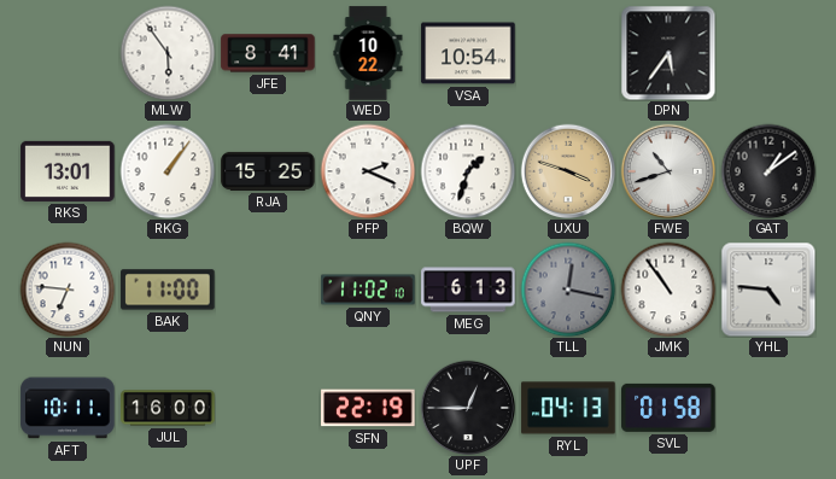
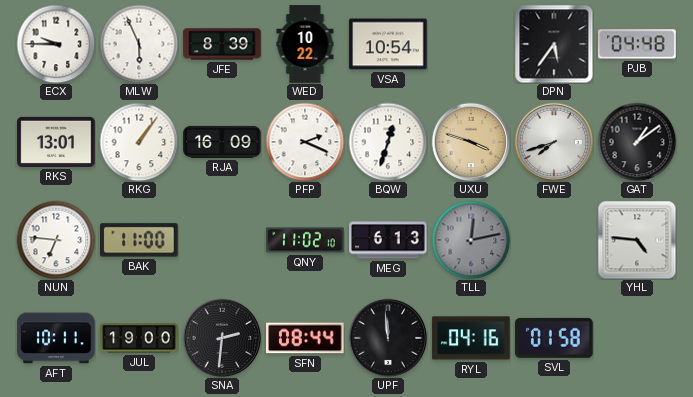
ECX: none -> 9:45 (56, 44)
MLW: 5:54 -> 5:56 (139, 44)
JFE: 8:41 -> 8:39 (222, 44)
PJB: none -> 04:48 (637, 44)
RJA: 15:25 -> 16:09 (222, 142)
BQW: 1:33 -> 12:33 (388, 142)
FWE: 10:42 -> 7:42 (554, 142)
TLL: 12:17 -> 12:13 (471, 240)
JMK: 10:54 -> none (668, 290)
JUL: 16:00 -> 19:00 (139, 338)
SNA: none -> 2:31 (222, 338)
SFN: 22:19 -> 08:44 (305, 338)
UPF: 12:45 -> 11:59 (388, 338)
RYL: 04:13 -> 04:16 (471, 338)
